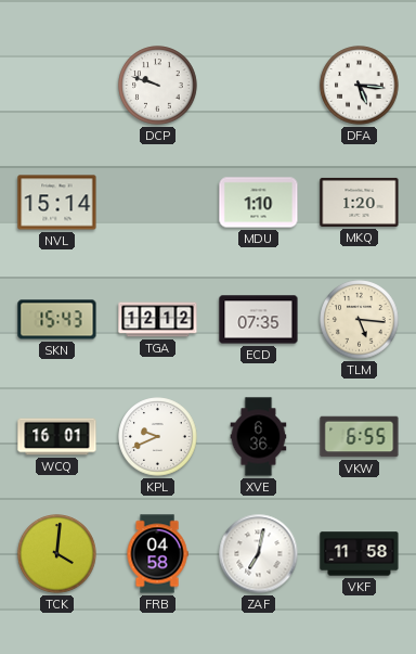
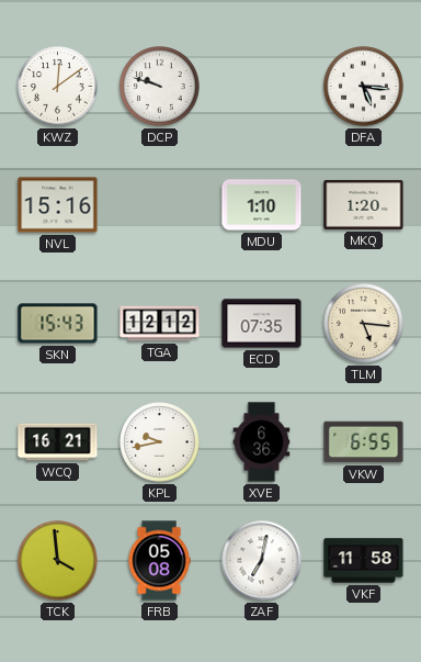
KWZ: none -> 12:09 (58, 87)
NVL: 15:14 -> 15:16 (58, 205)
WCQ: 16:01 -> 16:21 (58, 442)
KPL: 9:41 -> 9:43 (160, 442)
TCK: 4:01 -> 3:59 (58, 561)
FRB: 04:58 -> 05:08 (159, 561)
